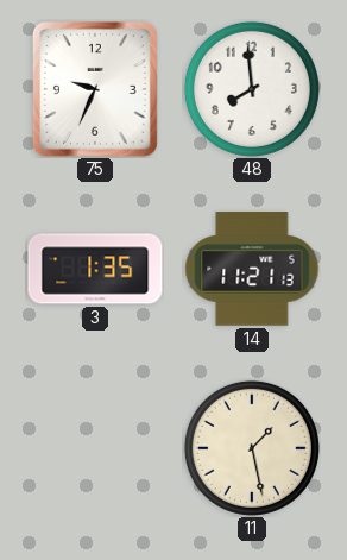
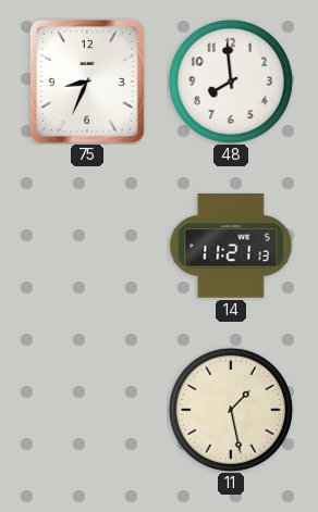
75: 9:34 -> 8:34 (87, 82)
3: 1:35 -> none (95, 269)
